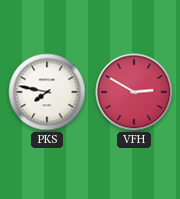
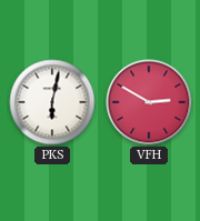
PKS: 7:47 -> 6:02 (52, 102)
